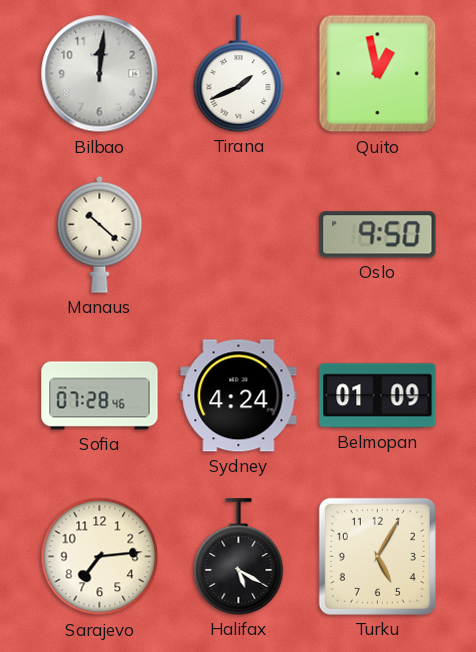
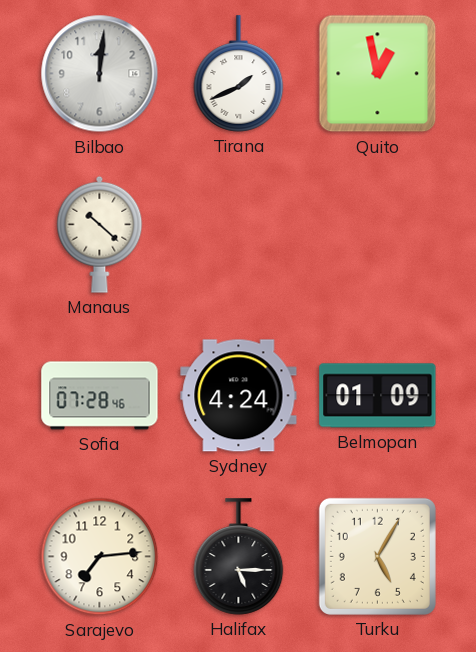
Oslo: 9:50 -> none (378, 235)
Halifax: 5:20 -> 5:15 (239, 557)
